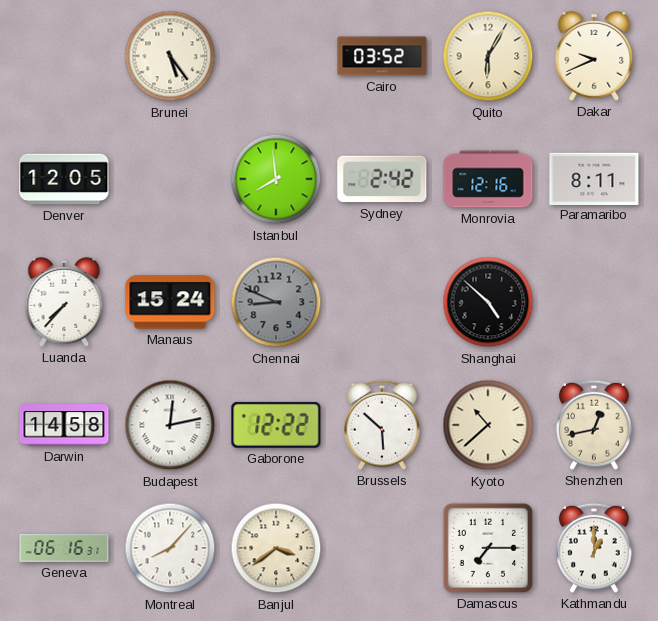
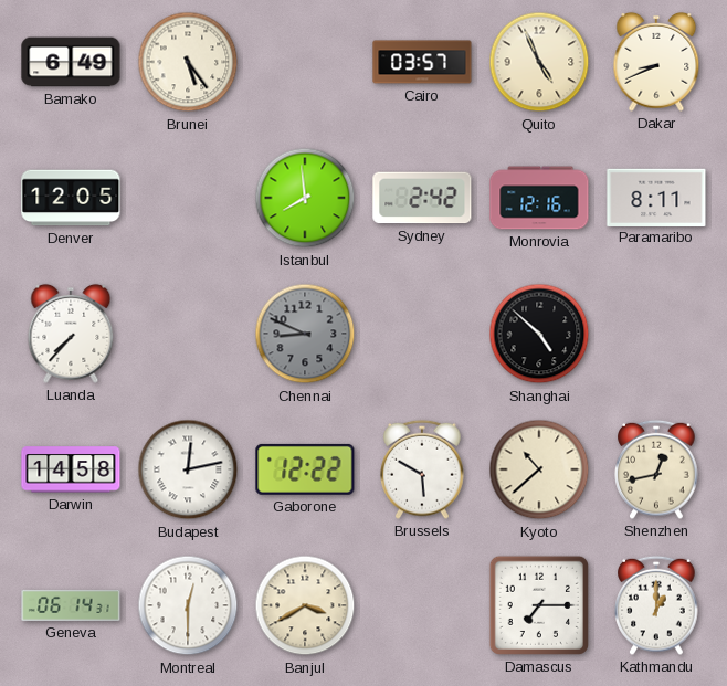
Bamako: none -> 6:49 (71, 62)
Cairo: 03:52 -> 03:57 (422, 62)
Quito: 6:05 -> 4:56 (539, 62)
Dakar: 9:41 -> 8:41 (656, 62)
Manaus: 15:24 -> none (170, 302)
Brussels: 5:52 -> 5:50 (422, 469)
Geneva: 06:16 -> 06:14 (71, 605)
Montreal: 8:07 -> 12:30 (188, 605)
Banjul: 3:39 -> 3:40 (305, 605)
